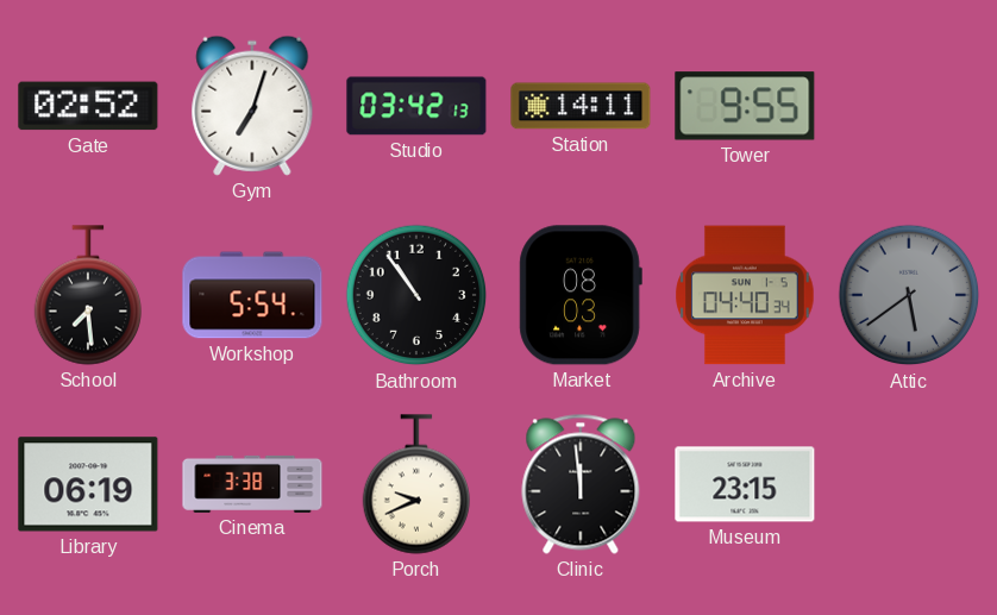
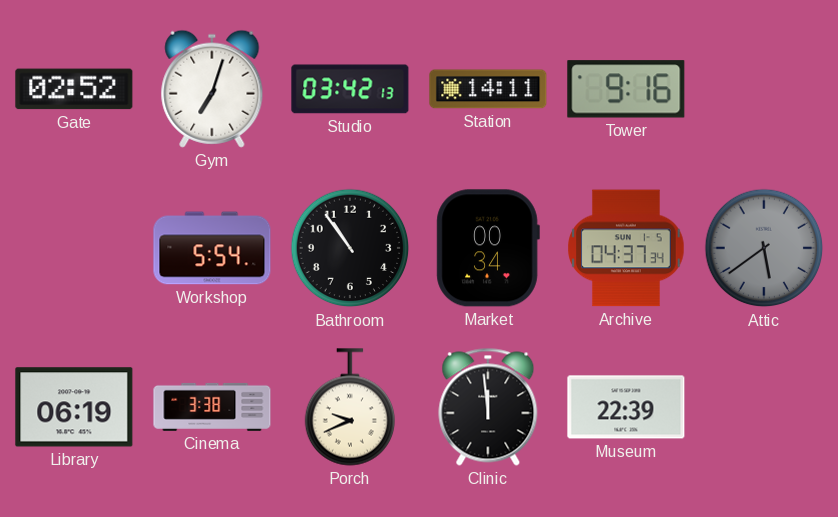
Tower: 9:55 -> 9:16 (626, 89)
School: 7:29 -> none (87, 295)
Market: 08:03 -> 00:34 (488, 248)
Archive: 04:40 -> 04:37 (626, 248)
Museum: 23:15 -> 22:39 (626, 407)
